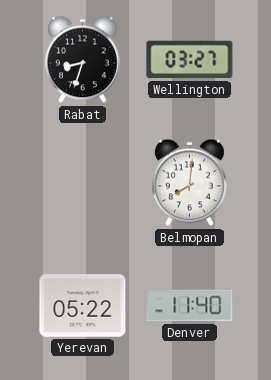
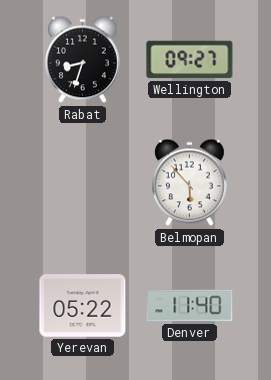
Wellington: 03:27 -> 09:27 (190, 60)
Belmopan: 8:01 -> 5:53 (190, 183)
